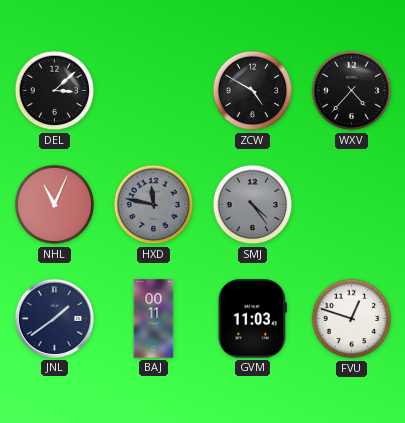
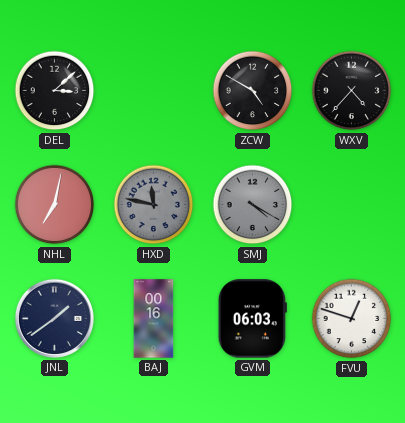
NHL: 11:04 -> 7:02 (55, 205)
SMJ: 4:24 -> 4:20 (253, 205)
BAJ: 00:11 -> 00:16 (154, 319)
GVM: 11:03 -> 06:03 (252, 319)
